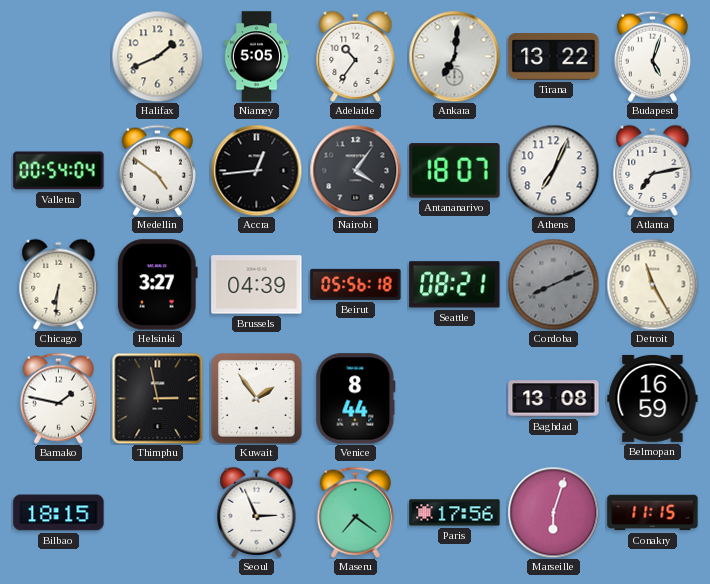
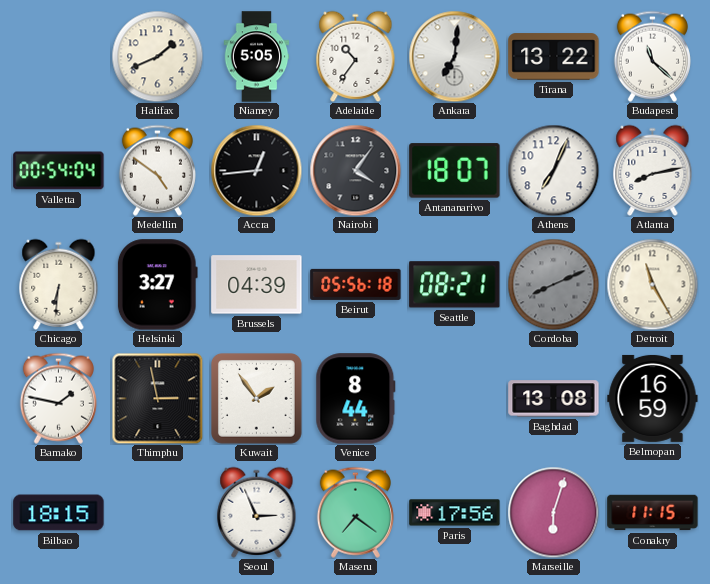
Budapest: 5:03 -> 11:22 (652, 56)
Atlanta: 7:13 -> 8:13 (653, 170)
